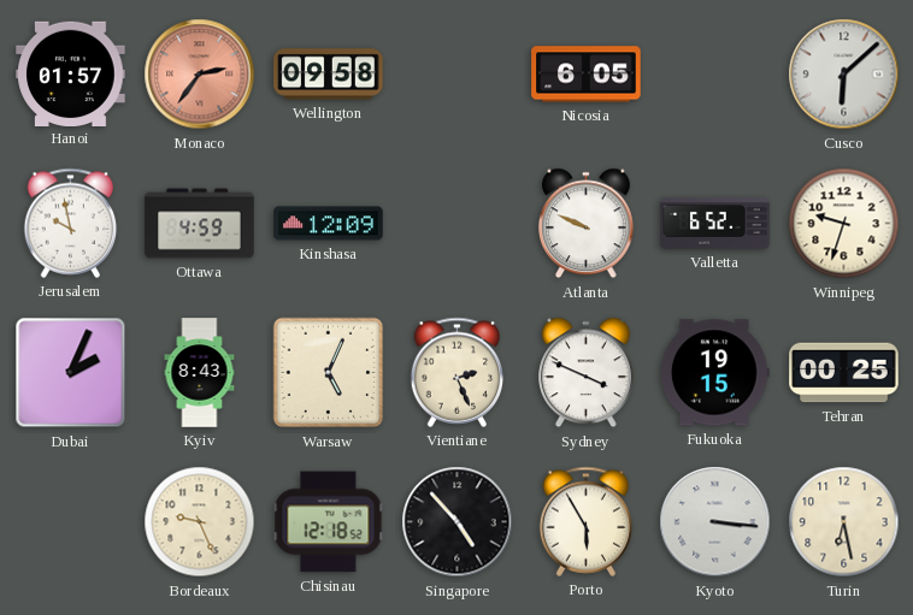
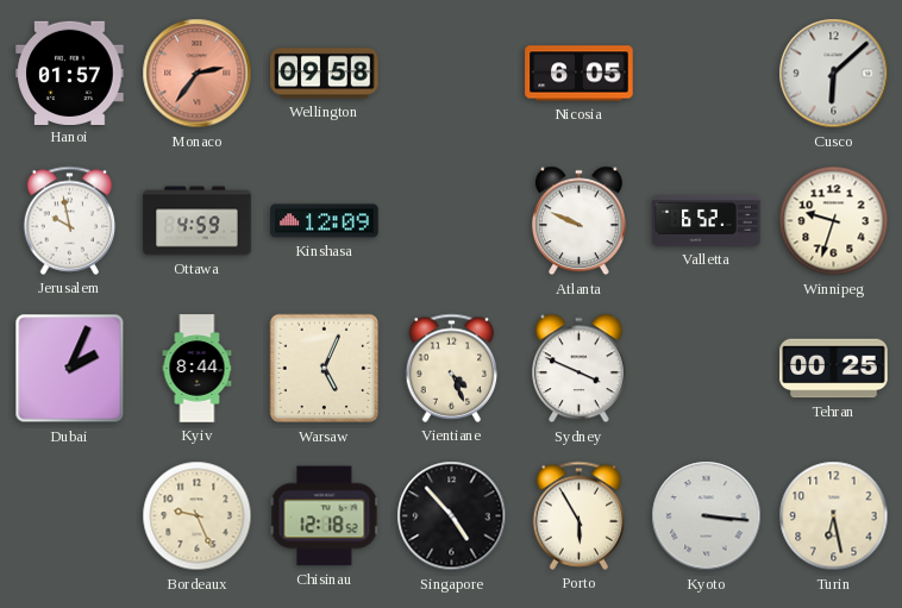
Kyiv: 8:43 -> 8:44 (198, 369)
Vientiane: 2:26 -> 4:26 (452, 368)
Fukuoka: 19:15 -> none (714, 373)
